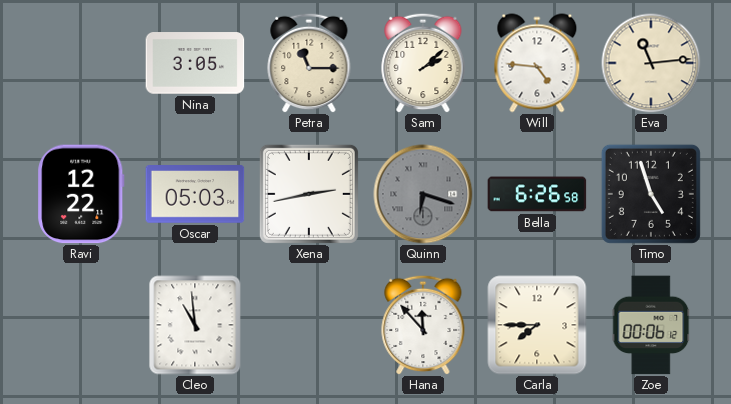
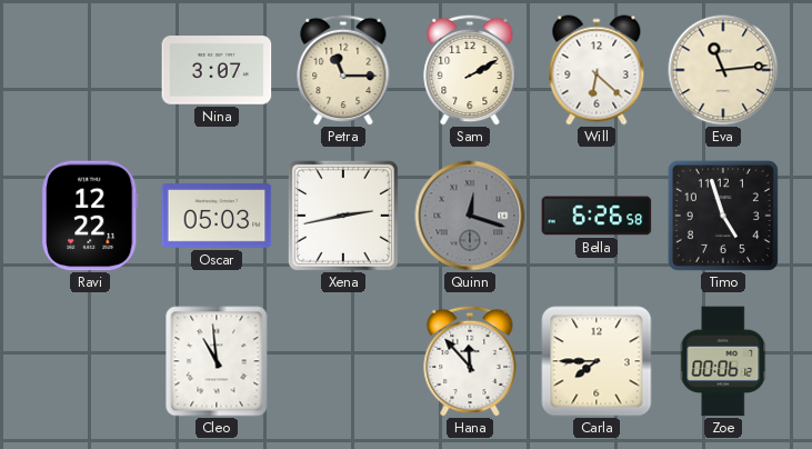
Nina: 3:05 -> 3:07 (217, 70)
Sam: 2:08 -> 2:10 (470, 70)
Will: 4:46 -> 6:22 (597, 70)
Quinn: 6:18 -> 12:18 (470, 216)
